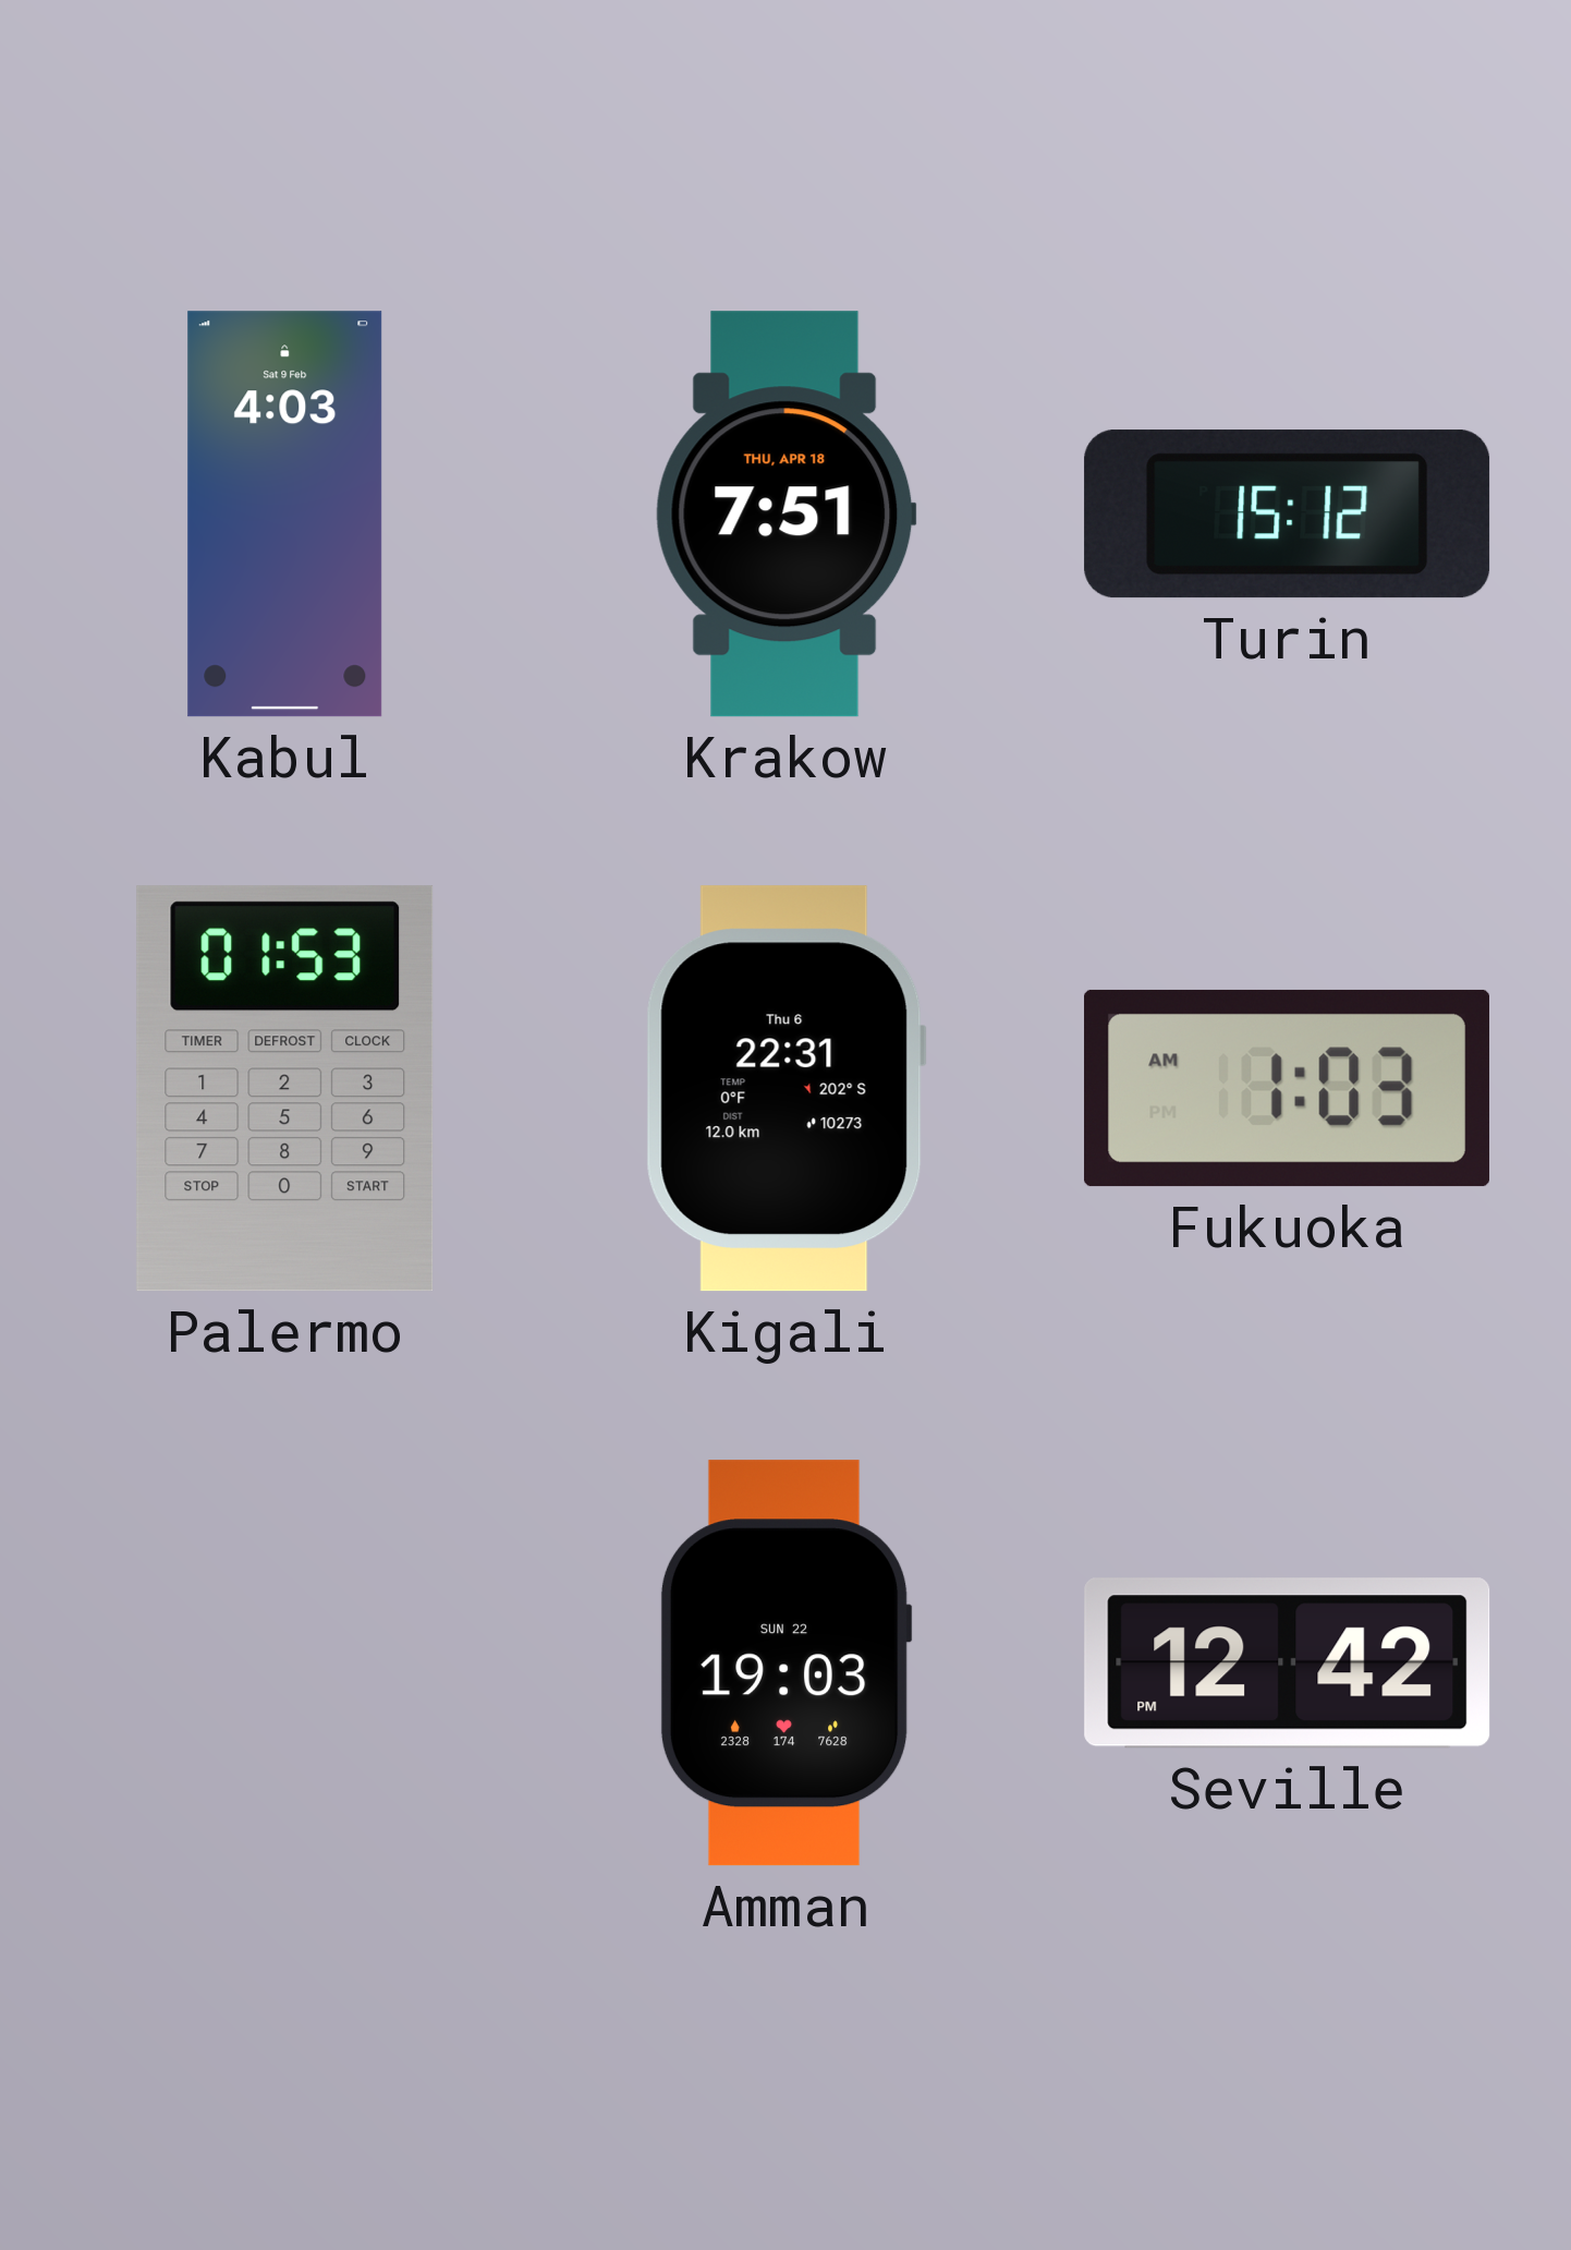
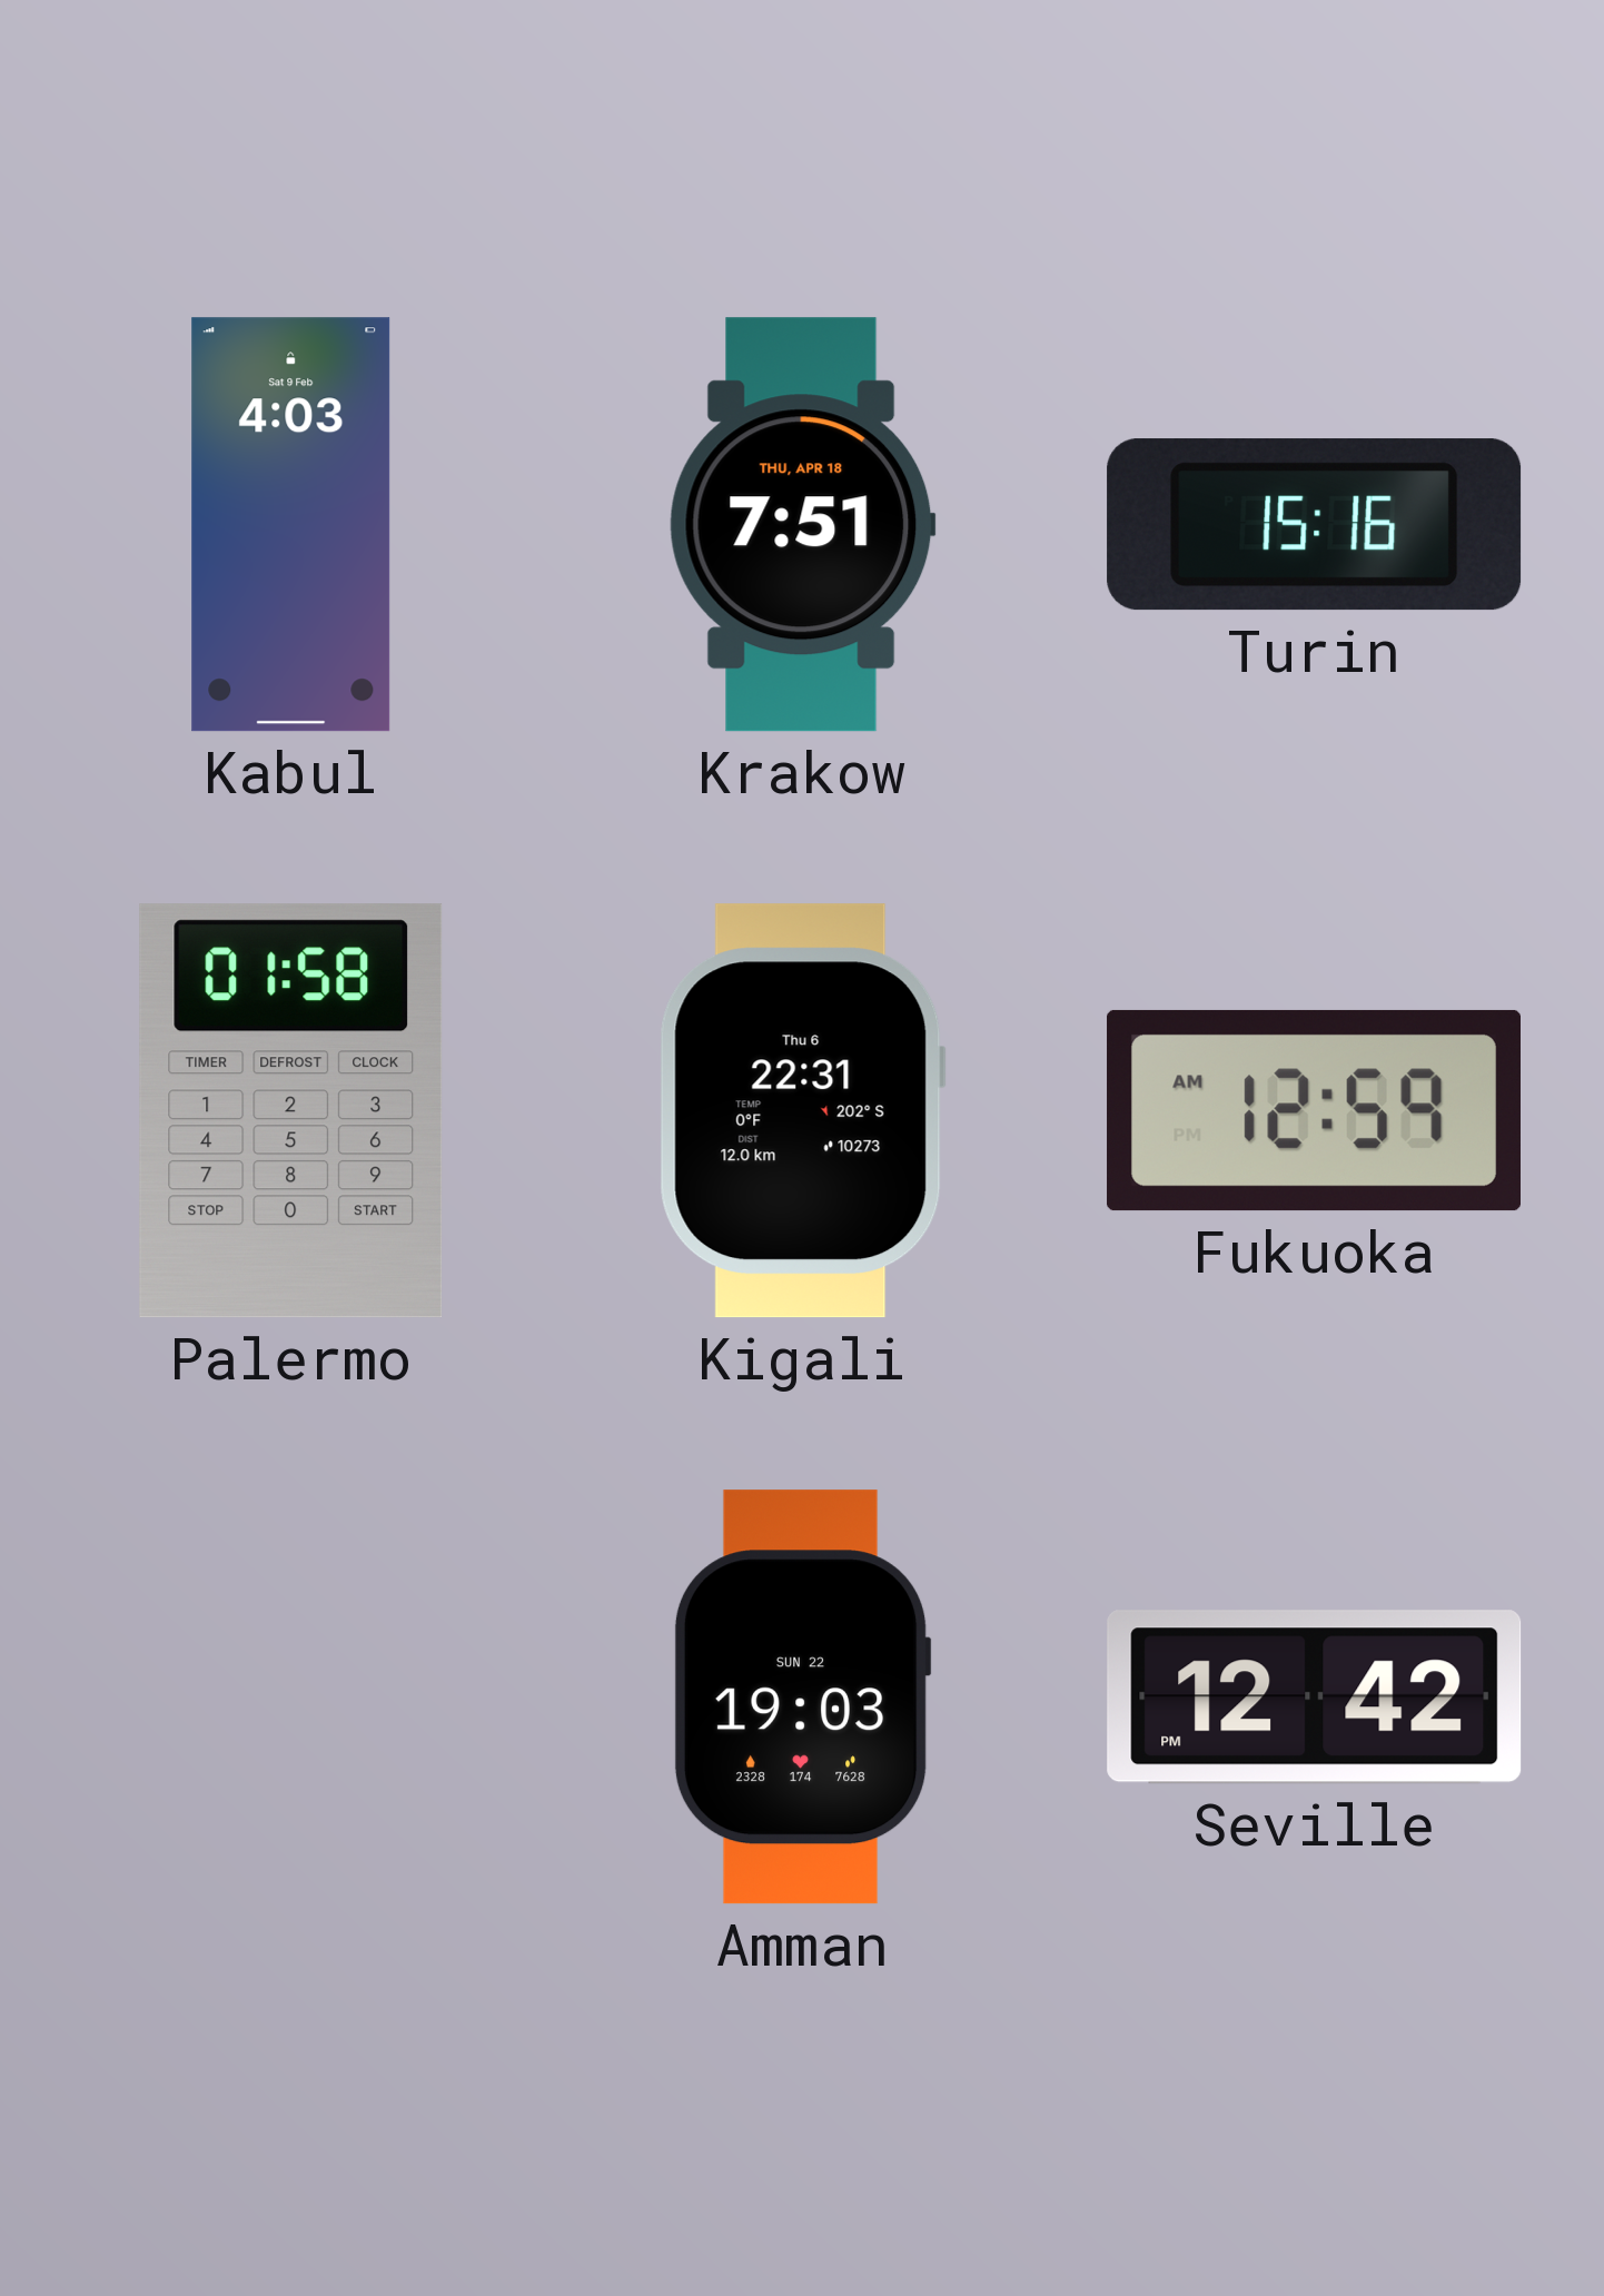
Turin: 15:12 -> 15:16 (1315, 525)
Palermo: 01:53 -> 01:58 (291, 1111)
Fukuoka: 1:03 -> 12:59 (1314, 1110)
